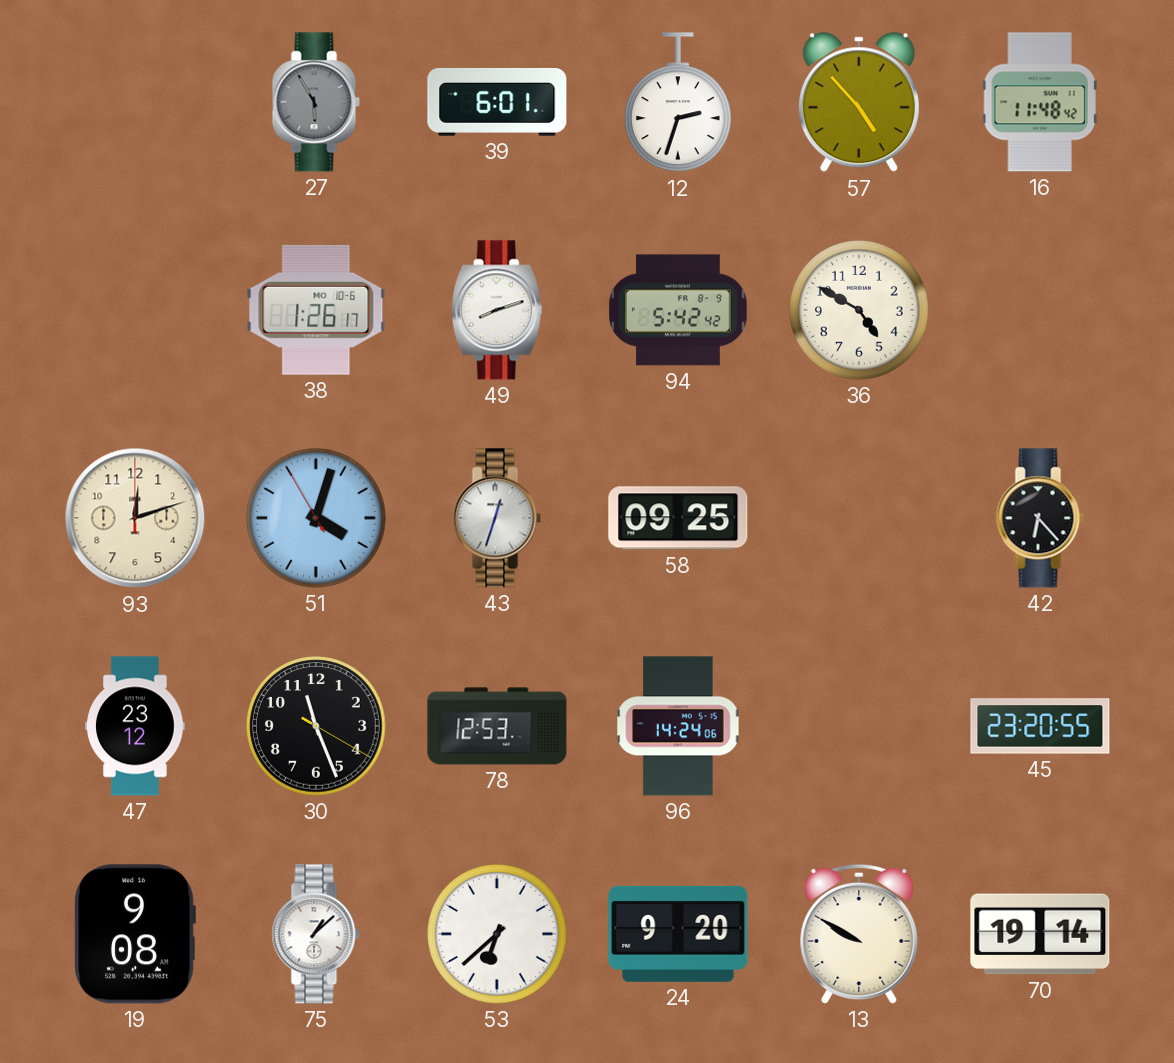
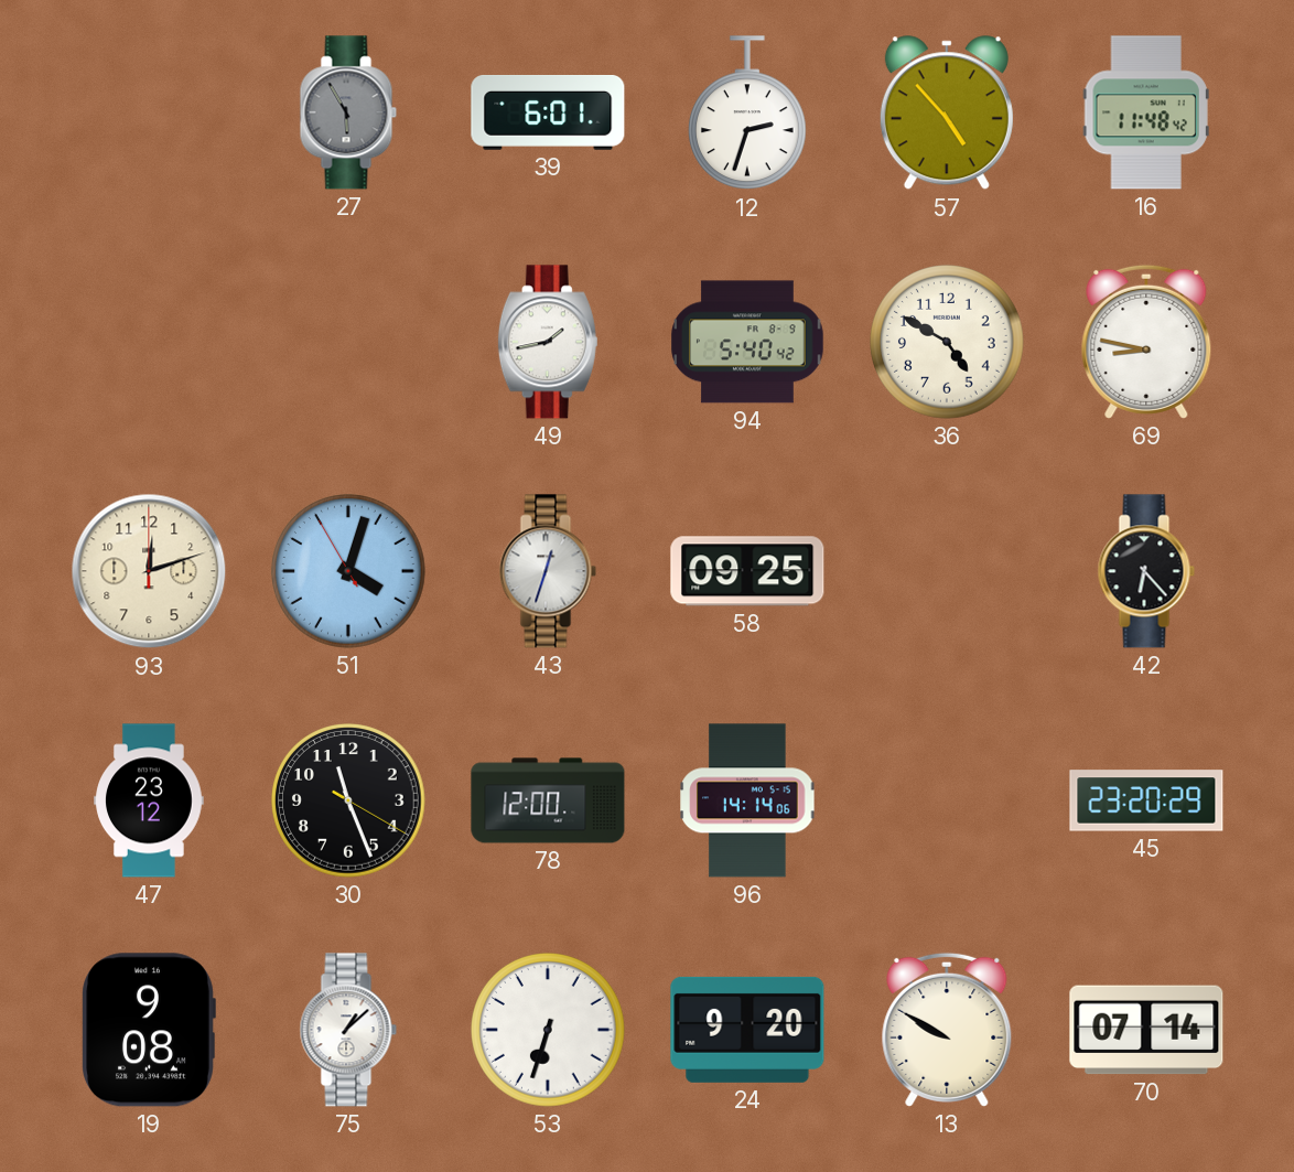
38: 1:26 -> none (316, 310)
49: 8:12 -> 1:43 (548, 342)
94: 5:42 -> 5:40 (747, 342)
69: none -> 8:47 (1146, 342)
78: 12:53 -> 12:00 (548, 800)
96: 14:24 -> 14:14 (747, 800)
45: 23:20:55 -> 23:20:29 (1146, 800)
53: 6:38 -> 6:33 (549, 1031)
70: 19:14 -> 07:14 (1146, 1030)
